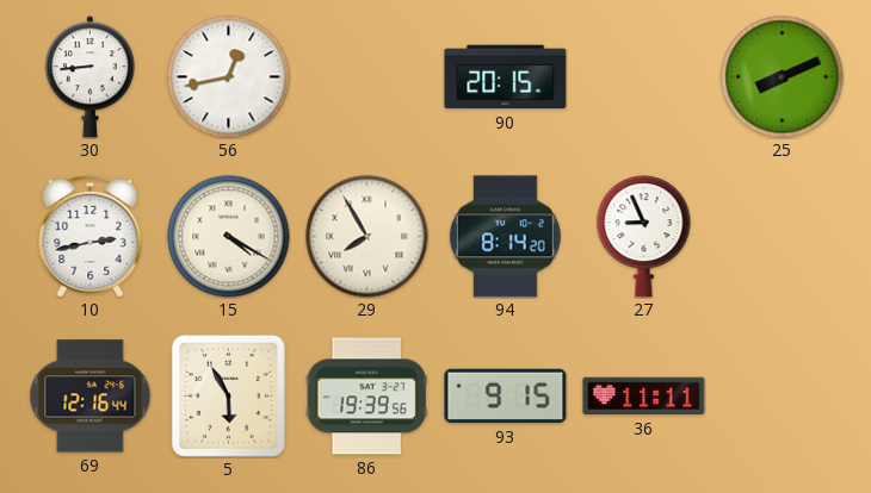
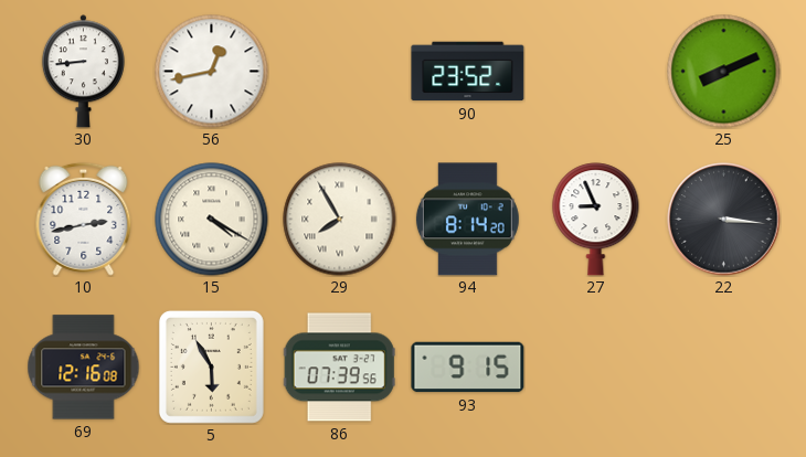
90: 20:15 -> 23:52 (468, 72)
22: none -> 3:16 (724, 220)
69: 12:16:44 -> 12:16:08 (84, 368)
86: 19:39 -> 07:39 (339, 368)
36: 11:11 -> none (644, 397)
